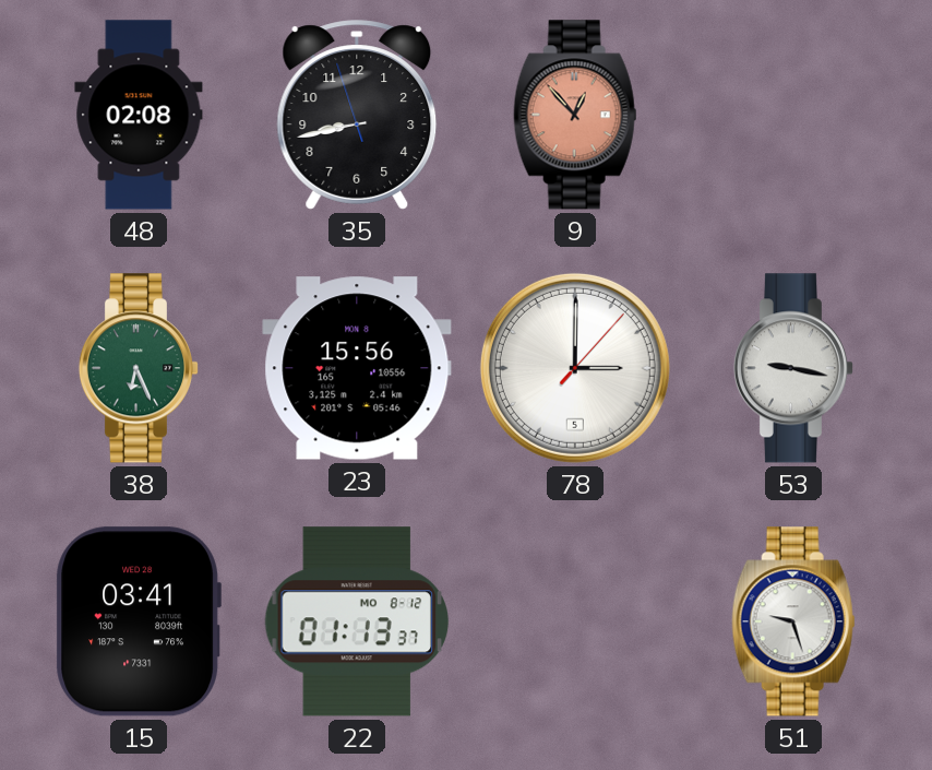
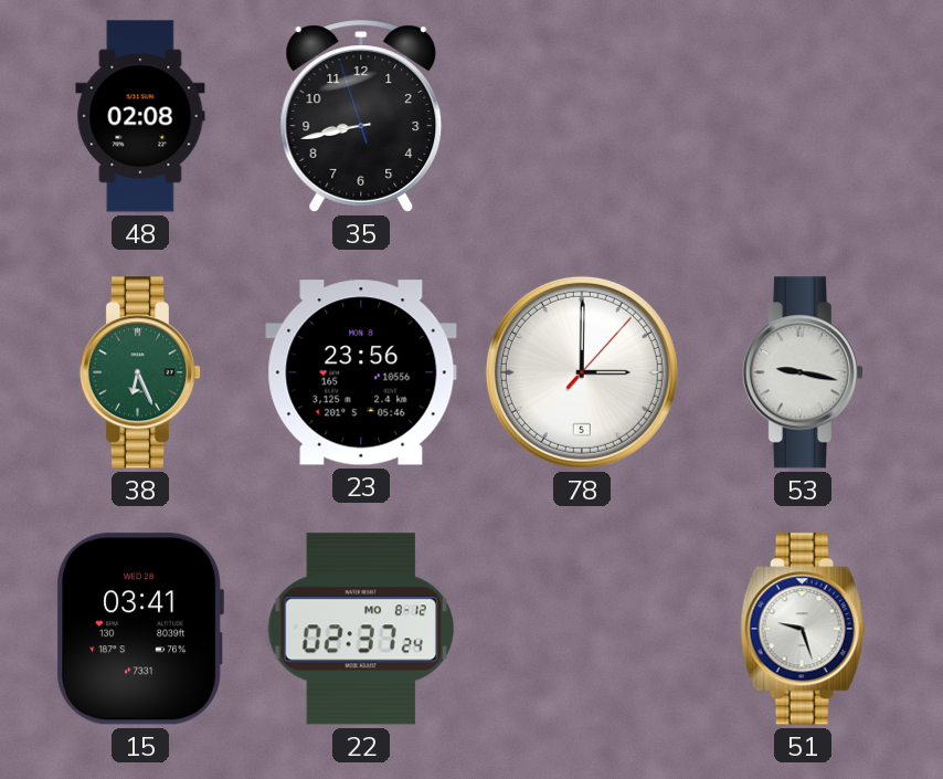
9: 12:53 -> none (575, 115)
23: 15:56 -> 23:56 (361, 372)
22: 01:13 -> 02:37 (361, 629)
